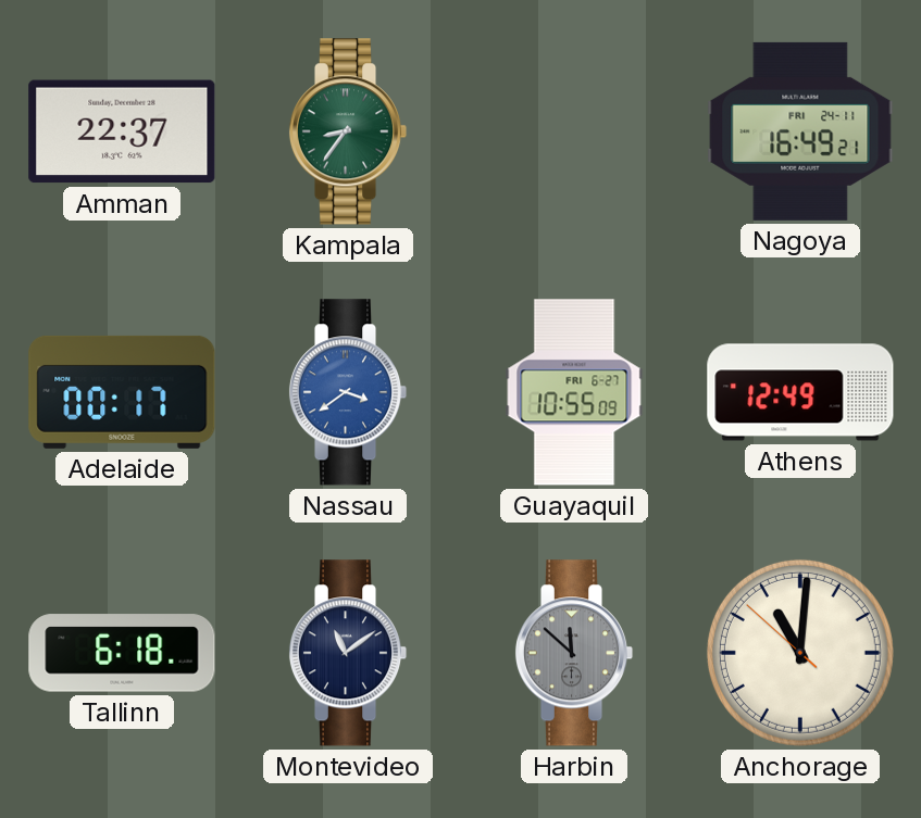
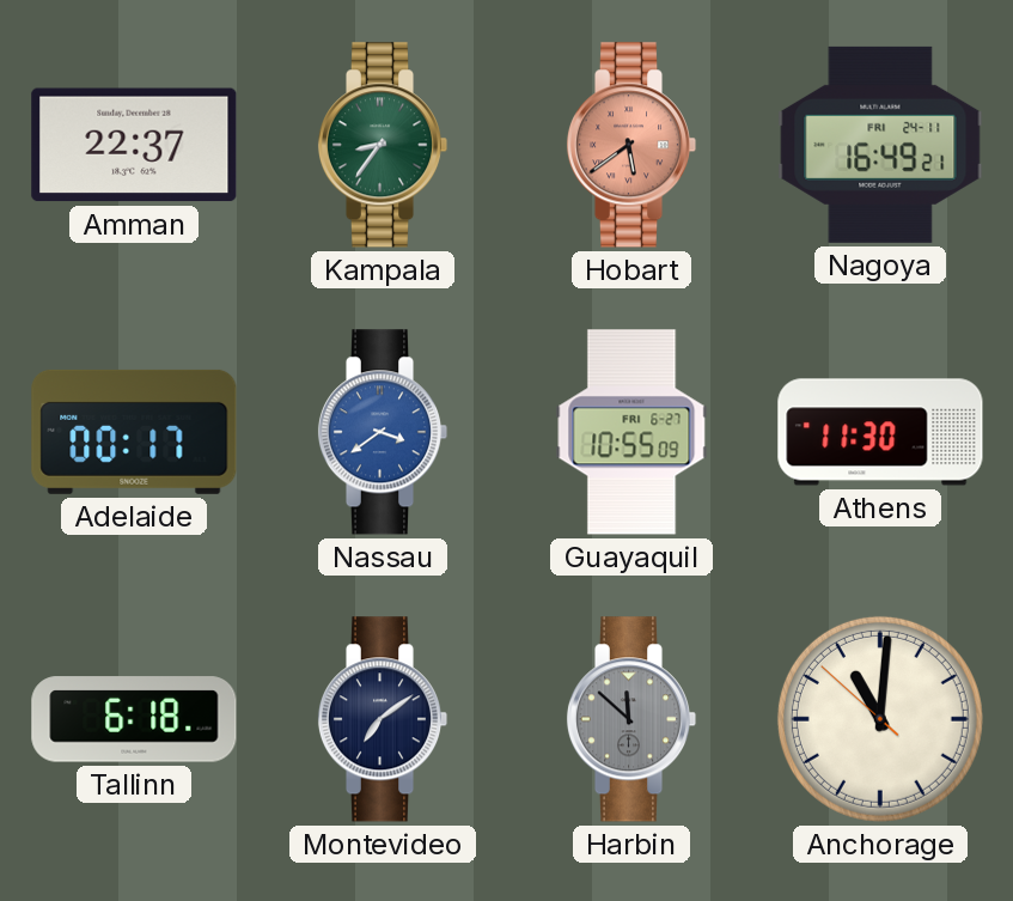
Hobart: none -> 5:39 (631, 145)
Athens: 12:49 -> 11:30 (880, 432)
Montevideo: 11:09 -> 7:09 (383, 719)
